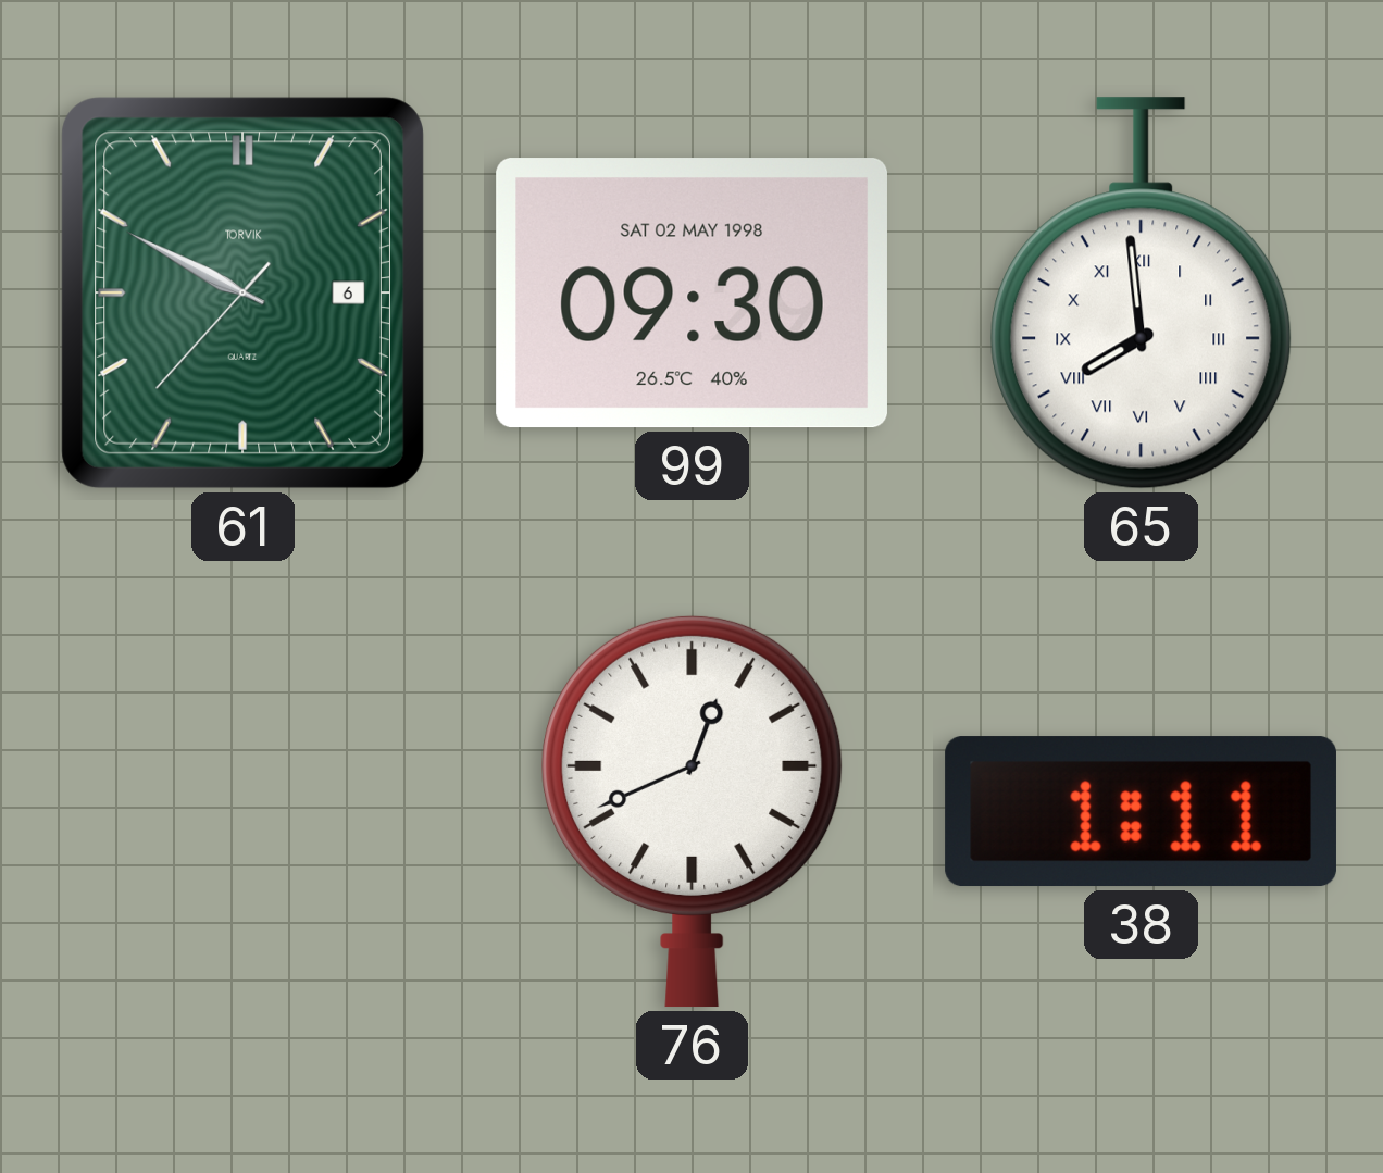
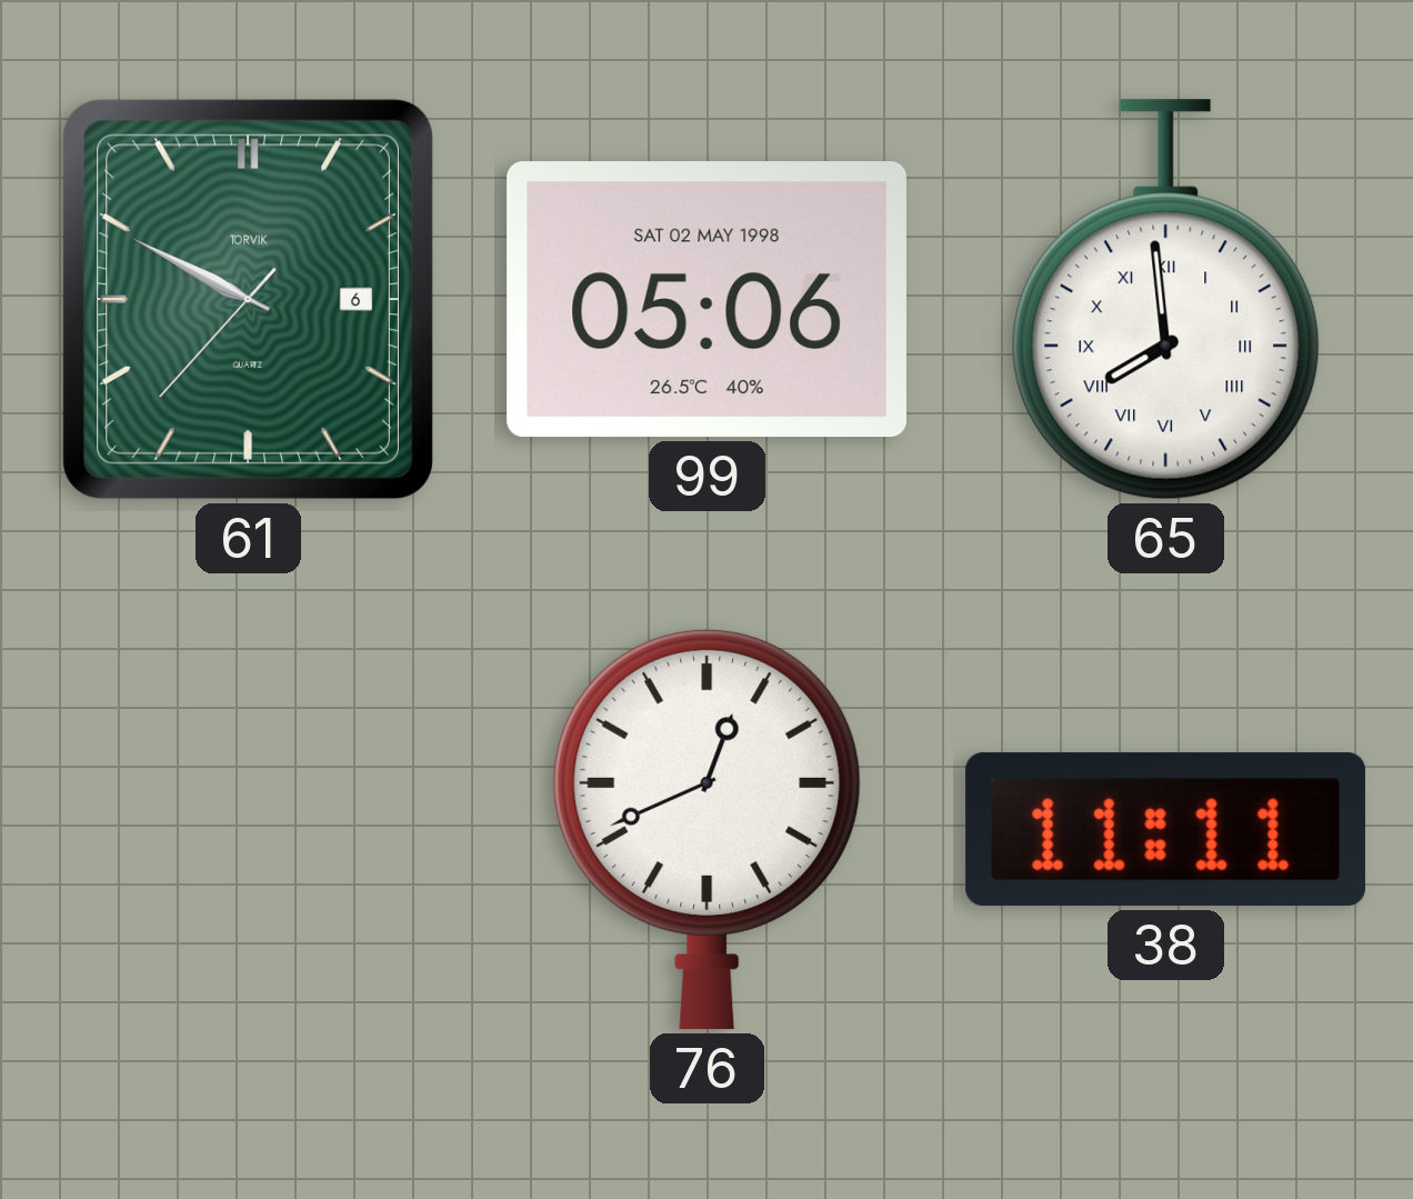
99: 09:30 -> 05:06 (706, 300)
38: 1:11 -> 11:11 (1165, 830)
